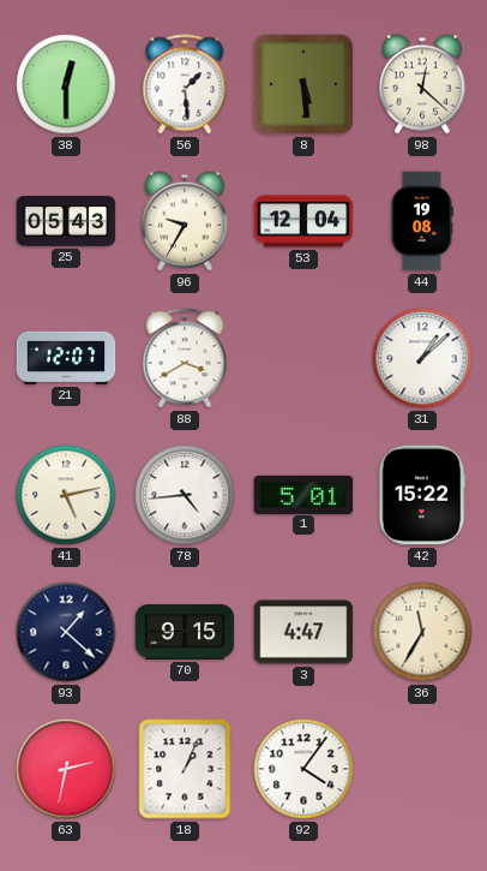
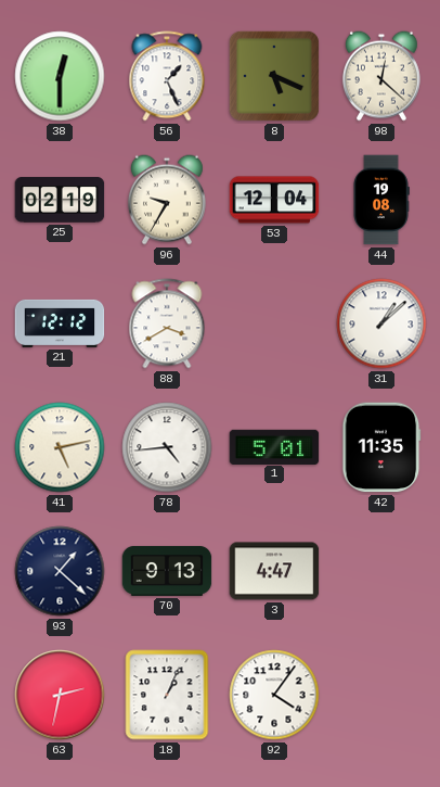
56: 1:29 -> 1:26 (167, 76)
8: 5:29 -> 5:19 (274, 76)
25: 05:43 -> 02:19 (60, 200)
21: 12:07 -> 12:12 (60, 323)
42: 15:22 -> 11:35 (381, 447)
70: 9:15 -> 9:13 (167, 571)
36: 11:35 -> none (422, 632)
